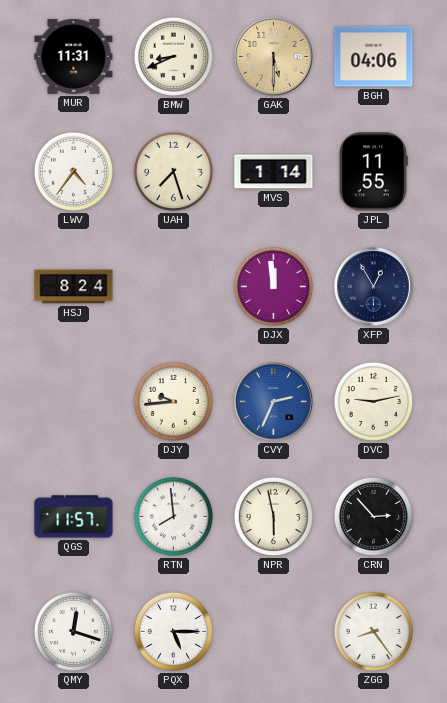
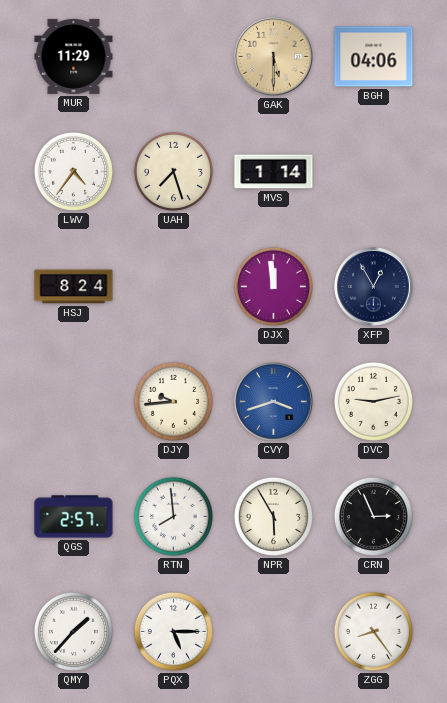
MUR: 11:31 -> 11:29 (74, 56)
BMW: 8:41 -> none (173, 56)
JPL: 11:55 -> none (373, 172)
CVY: 2:34 -> 3:42 (274, 402)
QGS: 11:57 -> 2:57 (74, 517)
NPR: 5:58 -> 5:55 (273, 516)
CRN: 2:53 -> 2:56 (373, 516)
QMY: 12:18 -> 1:37 (73, 631)
